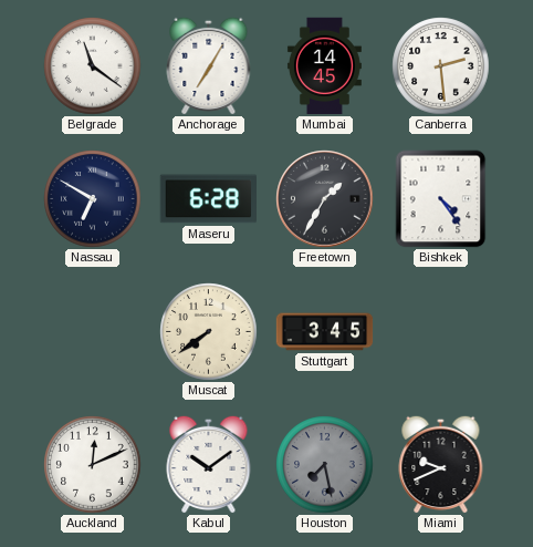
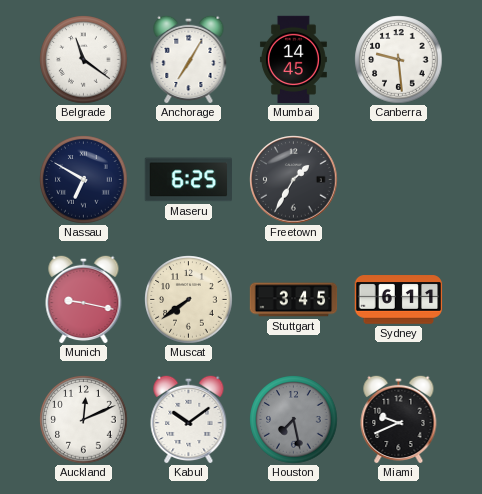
Canberra: 2:29 -> 9:29 (399, 60)
Maseru: 6:28 -> 6:25 (188, 180)
Bishkek: 4:24 -> none (441, 199)
Munich: none -> 9:17 (84, 299)
Sydney: none -> 6:11 (399, 300)
